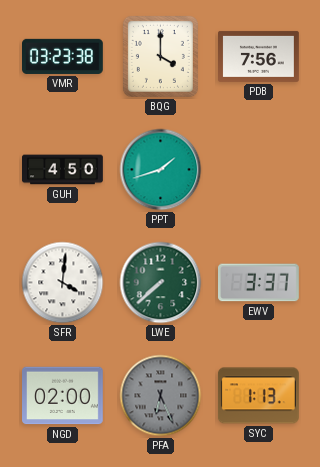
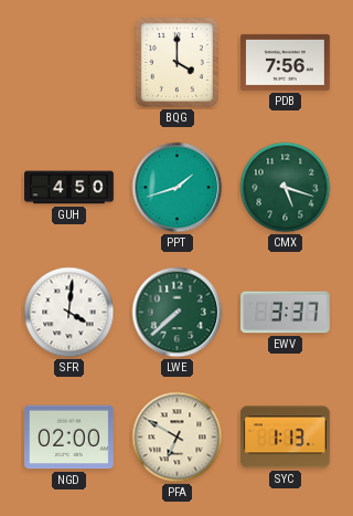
VMR: 03:23 -> none (63, 56)
CMX: none -> 5:18 (286, 188)
PFA: 6:26 -> 6:50 (178, 438)
PFA dial: grey -> cream (178, 438)
